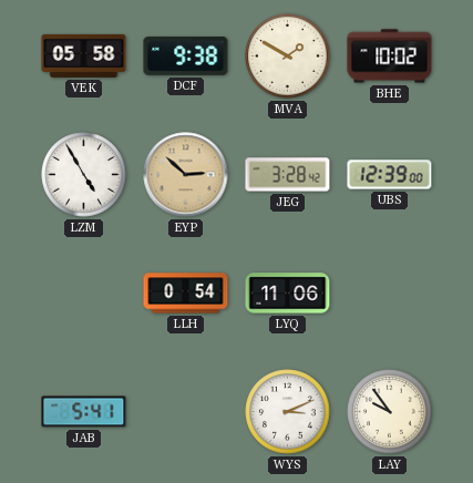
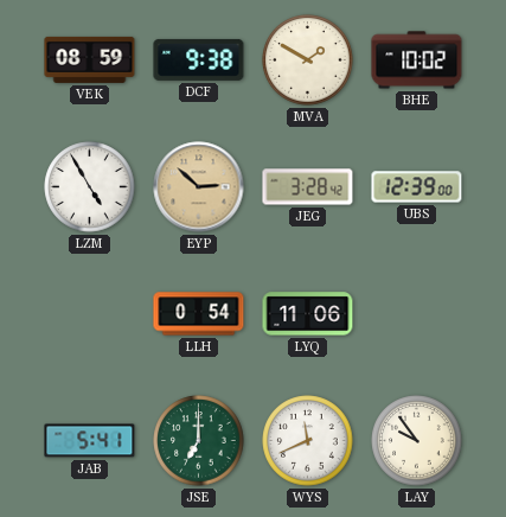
VEK: 05:58 -> 08:59 (90, 59)
JSE: none -> 7:00 (199, 441)
WYS: 3:11 -> 11:41 (308, 441)
